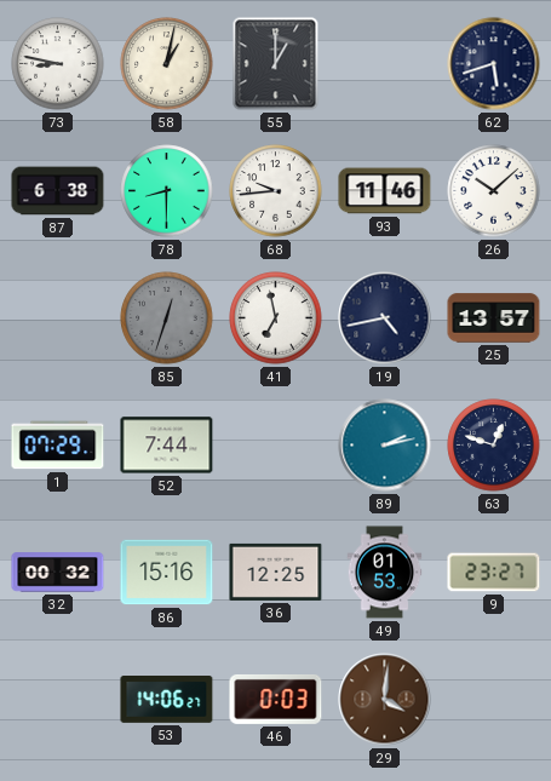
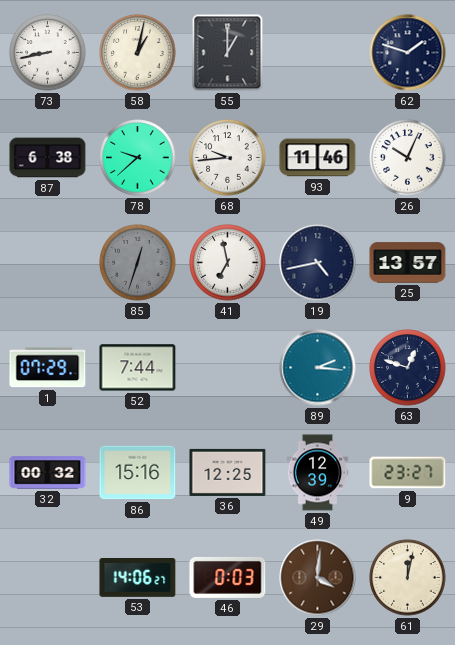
73: 8:47 -> 8:43 (48, 53)
62: 5:42 -> 1:48 (408, 53)
78: 8:30 -> 9:38 (138, 158)
26: 10:08 -> 10:04 (408, 158)
89: 2:13 -> 2:16 (318, 368)
49: 01:53 -> 12:39 (318, 473)
61: none -> 12:02 (408, 578)
